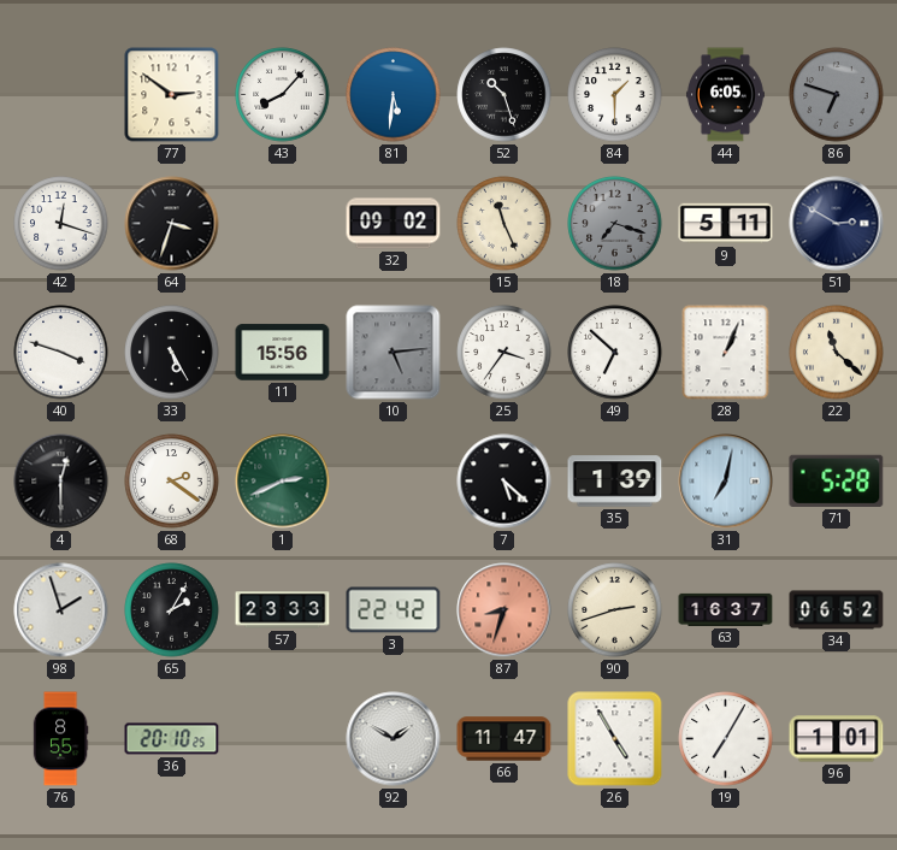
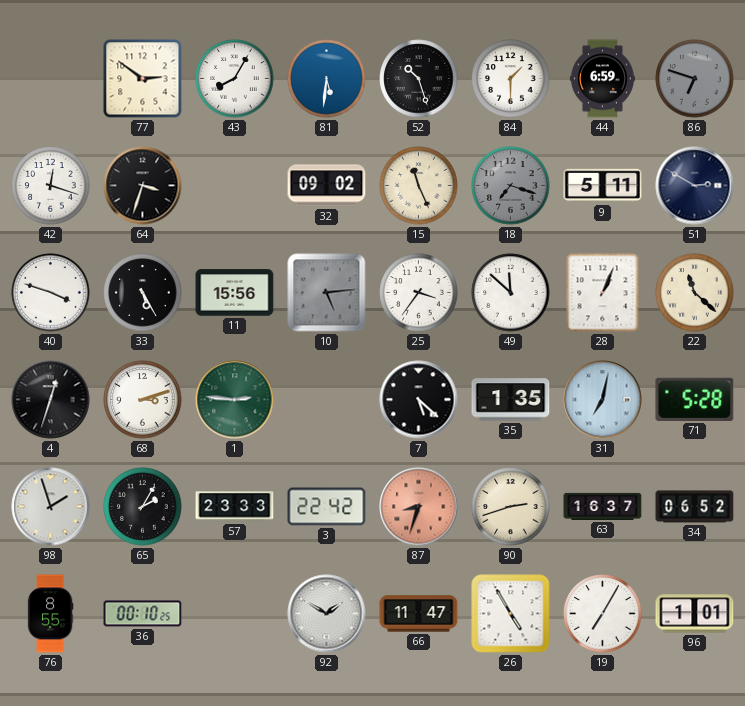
43: 8:07 -> 8:05 (235, 79)
44: 6:05 -> 6:59 (602, 79)
49: 6:52 -> 11:52 (511, 293)
4: 12:30 -> 12:33 (51, 400)
68: 2:21 -> 3:12 (143, 400)
1: 2:41 -> 2:46 (235, 400)
35: 1:39 -> 1:35 (511, 400)
36: 20:10 -> 00:10 (143, 614)
